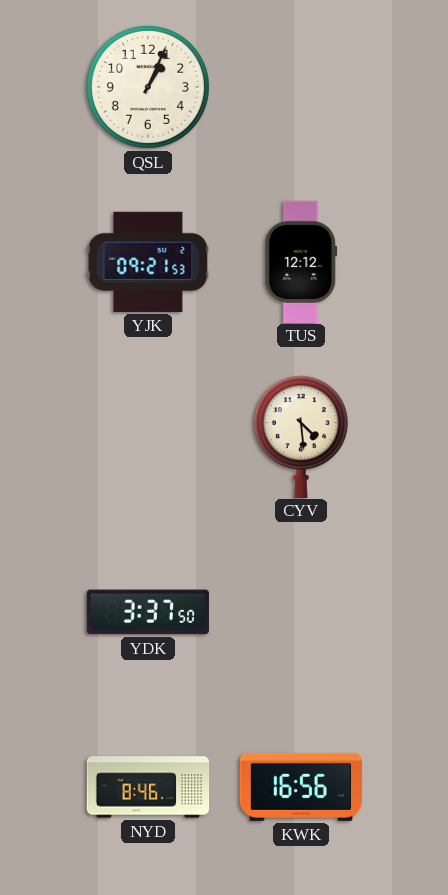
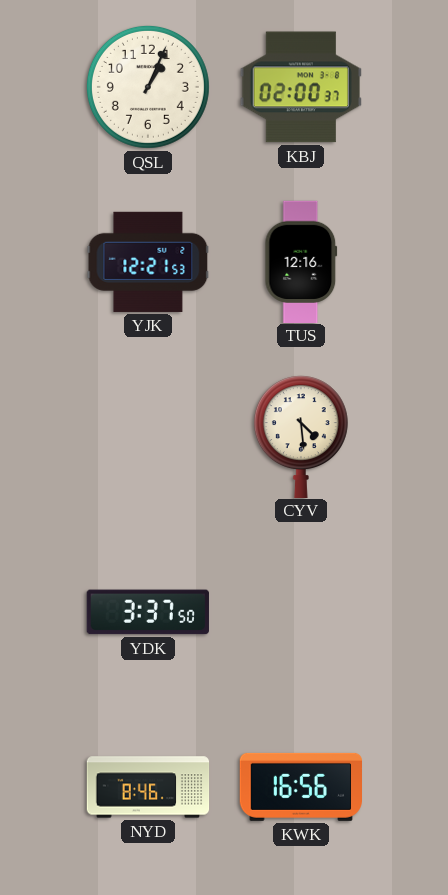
KBJ: none -> 02:00 (301, 87)
YJK: 09:21 -> 12:21 (148, 262)
TUS: 12:12 -> 12:16 (301, 261)
